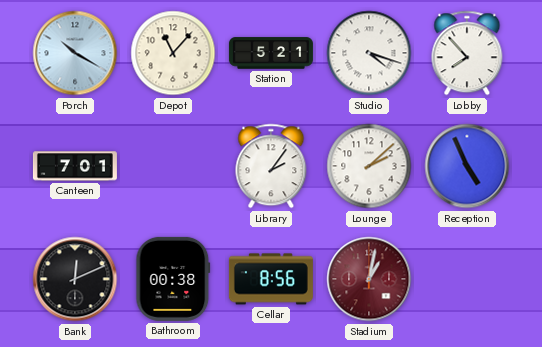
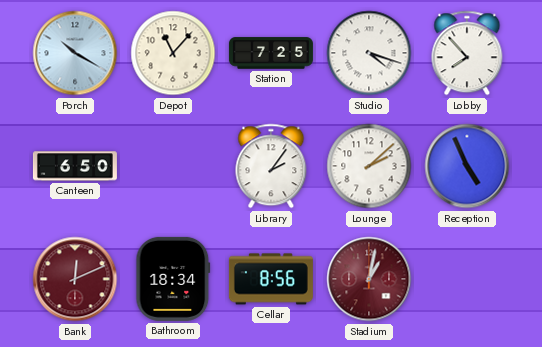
Station: 5:21 -> 7:25 (271, 53)
Canteen: 7:01 -> 6:50 (75, 166)
Bank dial: black -> burgundy (75, 279)
Bathroom: 00:38 -> 18:34 (173, 279)
